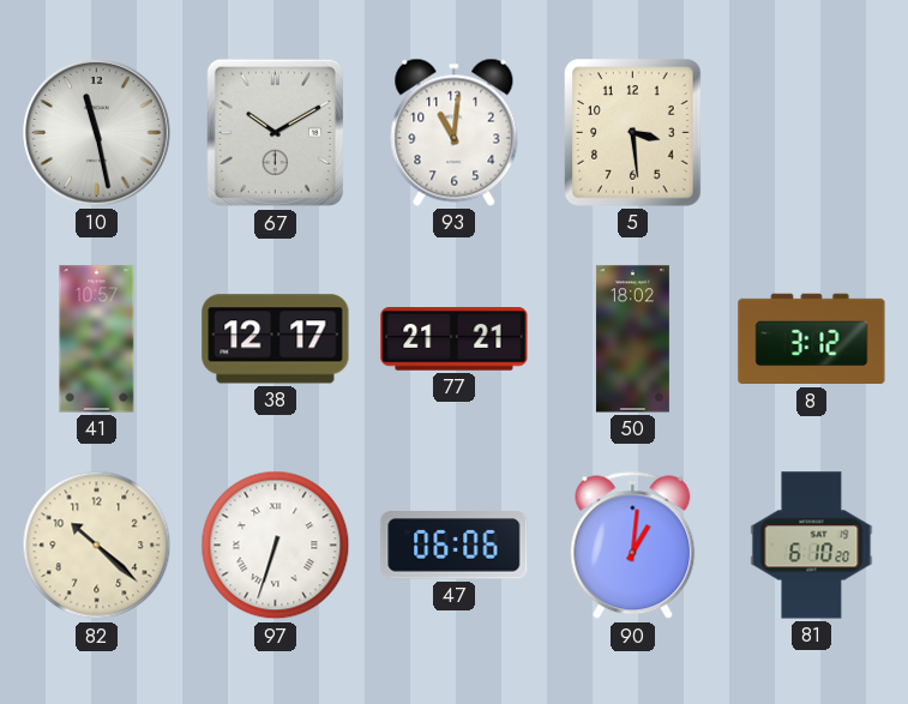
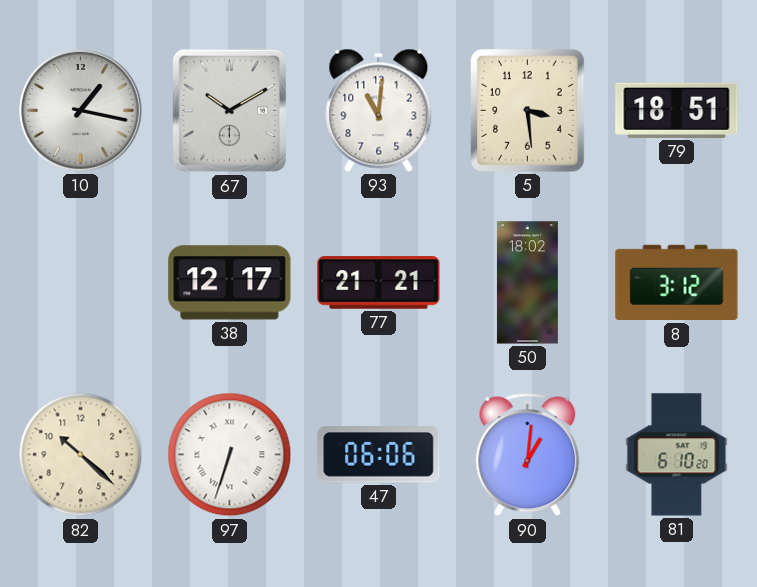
10: 11:28 -> 1:17 (81, 111)
79: none -> 18:51 (677, 110)
41: 10:57 -> none (97, 339)
